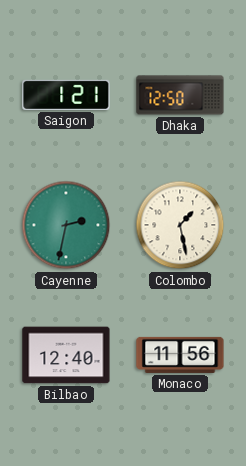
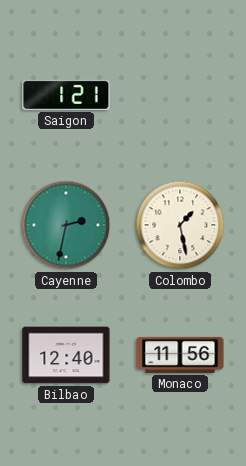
Dhaka: 12:50 -> none (180, 95)
